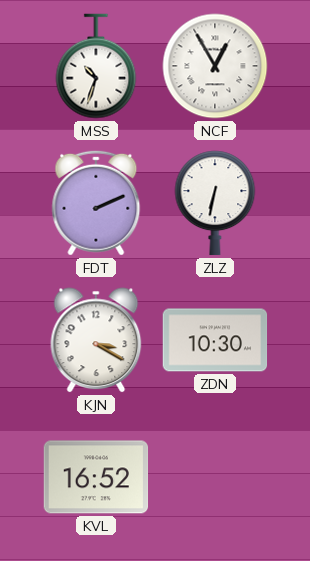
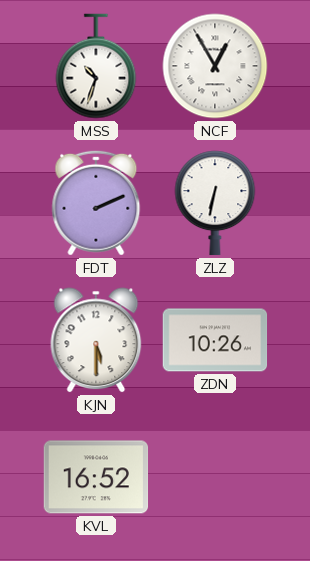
KJN: 3:20 -> 5:30 (96, 340)
ZDN: 10:30 -> 10:26 (215, 340)
